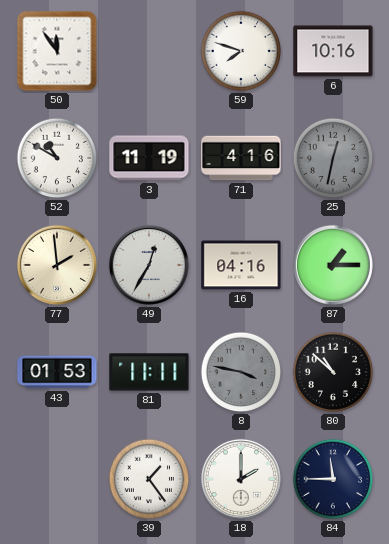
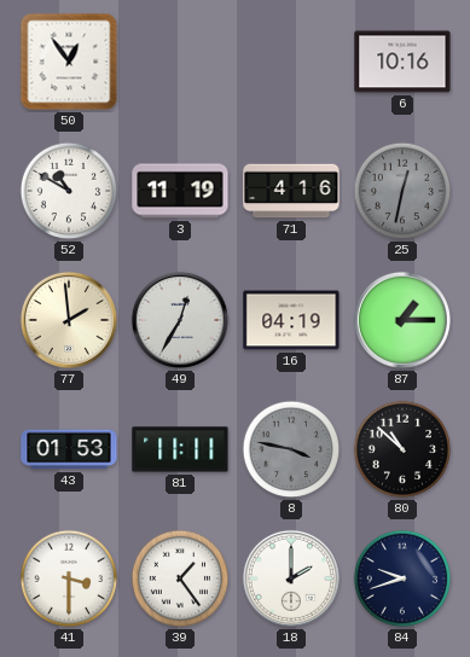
50: 11:54 -> 12:54 (69, 62)
59: 7:48 -> none (241, 51)
16: 04:16 -> 04:19 (291, 320)
41: none -> 3:30 (69, 578)
84: 11:45 -> 9:42 (402, 578)
